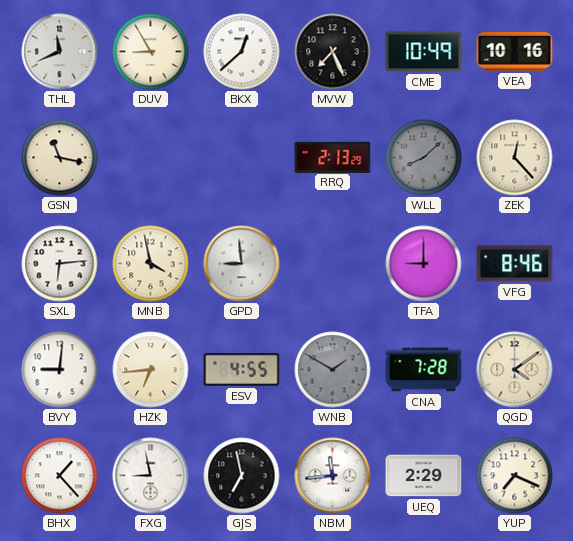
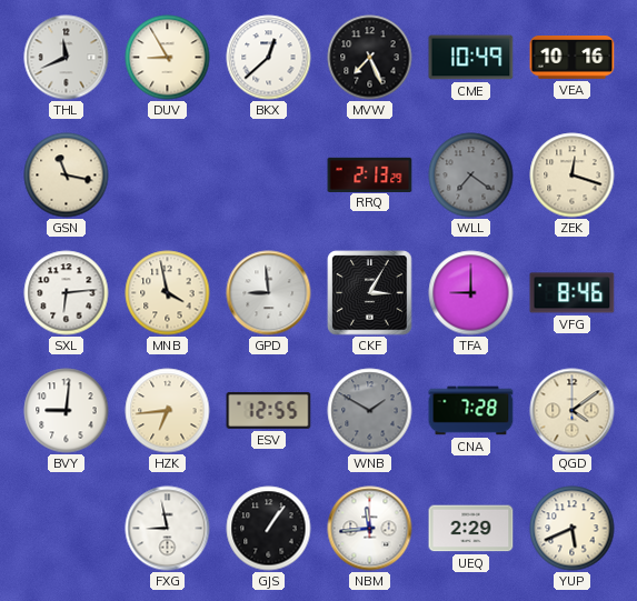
WLL: 8:08 -> 7:21 (471, 176)
ZEK: 12:23 -> 12:18 (573, 176)
CKF: none -> 3:05 (370, 293)
ESV: 4:55 -> 12:55 (269, 410)
BHX: 1:23 -> none (60, 476)
GJS: 6:58 -> 1:06 (269, 529)
YUP: 7:19 -> 5:41 (573, 529)
